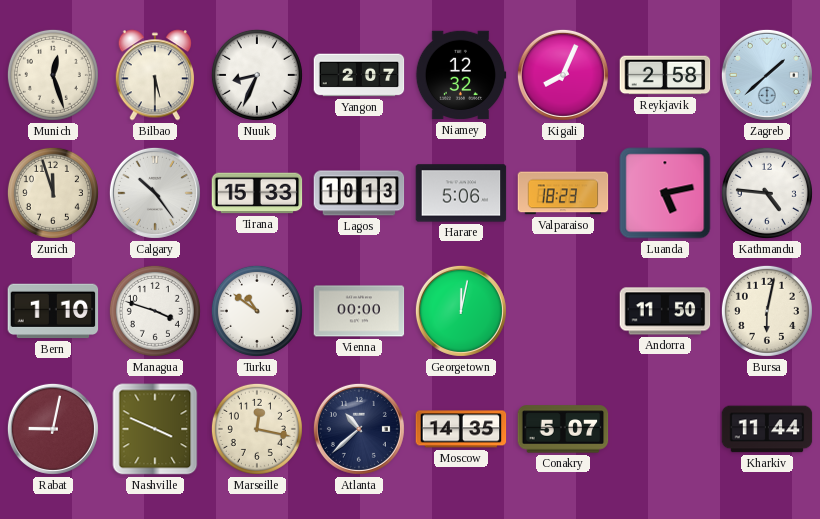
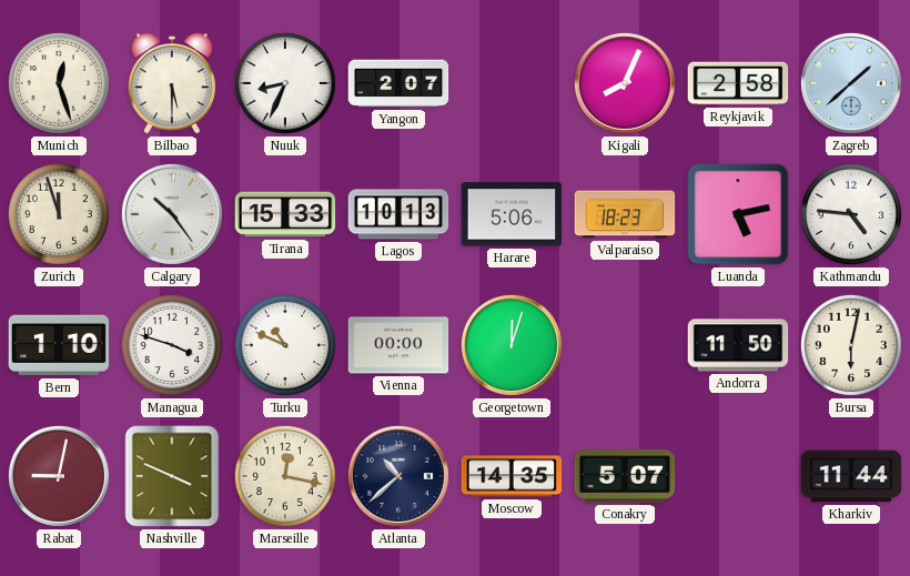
Niamey: 12:32 -> none (461, 75)
Turku: 10:51 -> 10:49 (285, 345)
Georgetown: 12:02 -> 12:03 (512, 345)
